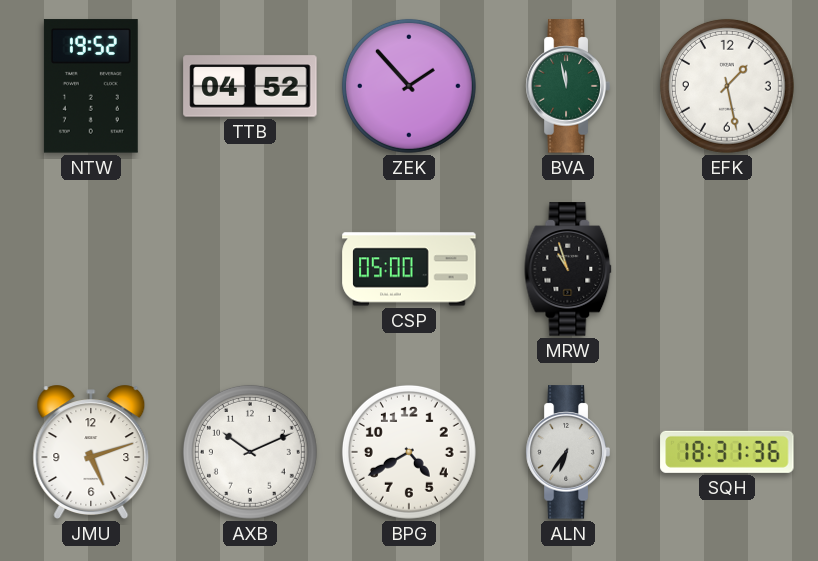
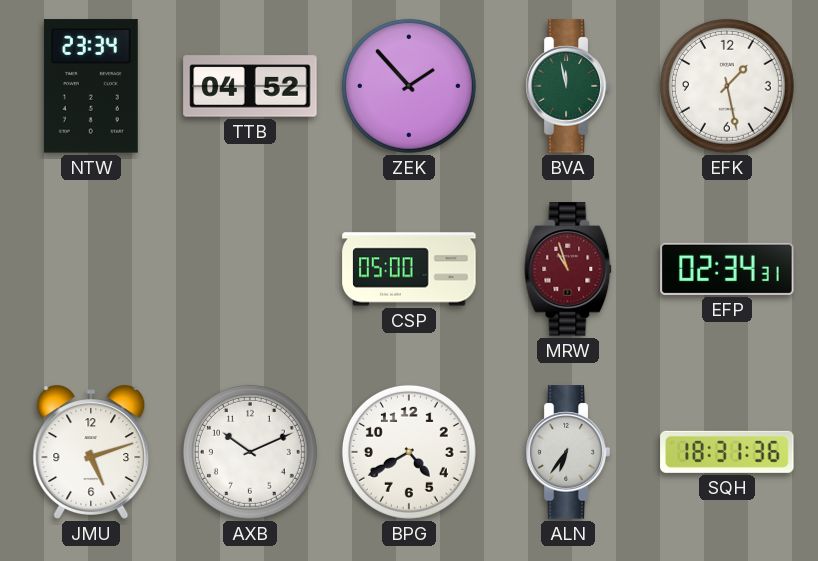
NTW: 19:52 -> 23:34 (91, 86)
MRW dial: black -> burgundy (568, 269)
EFP: none -> 02:34 (727, 269)
